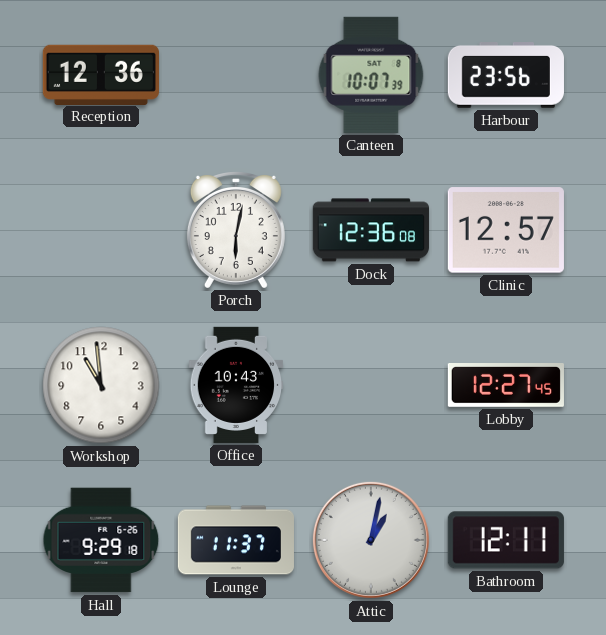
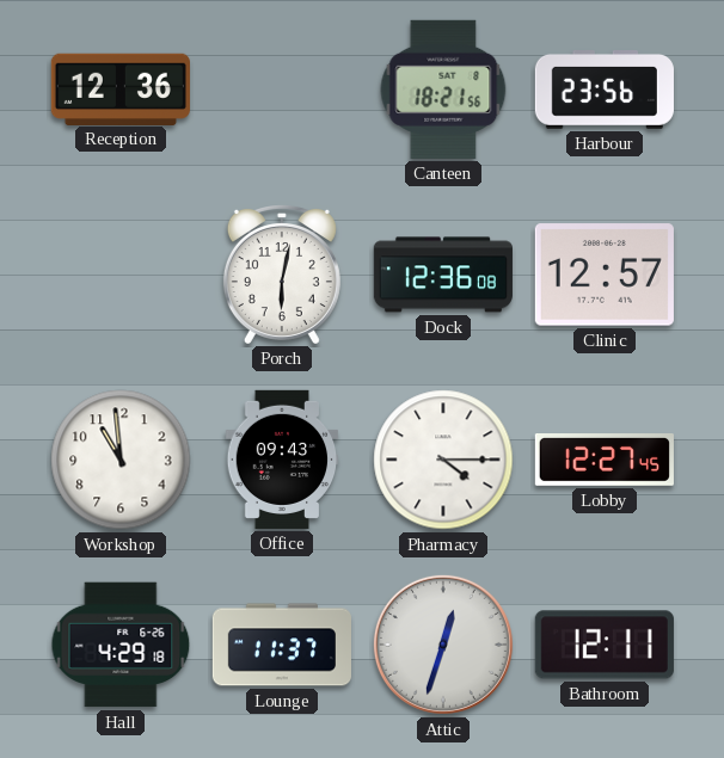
Canteen: 10:07 -> 18:21 (443, 90)
Office: 10:43 -> 09:43 (282, 460)
Pharmacy: none -> 4:15 (443, 460)
Hall: 9:29 -> 4:29 (121, 645)
Attic: 1:02 -> 12:33 (443, 645)
